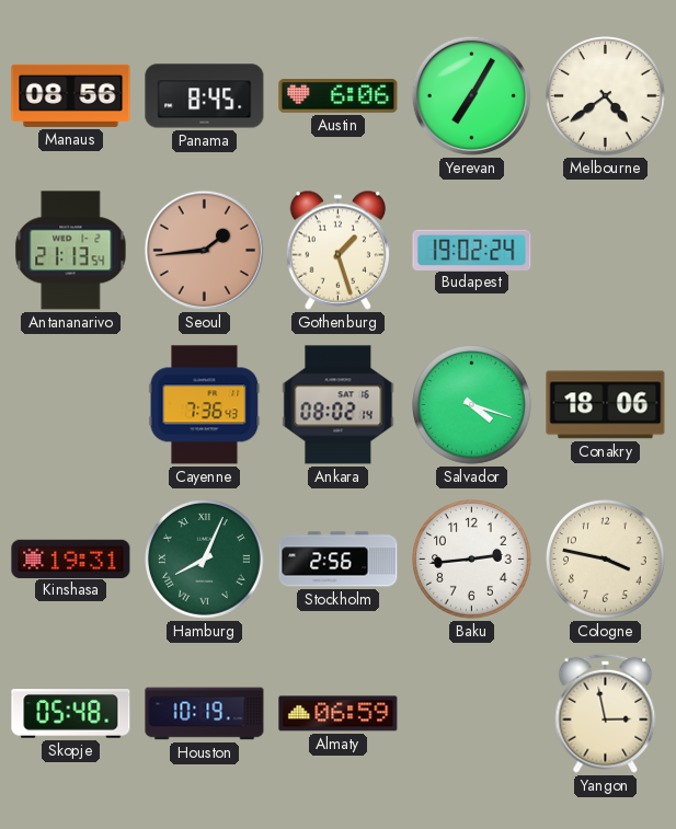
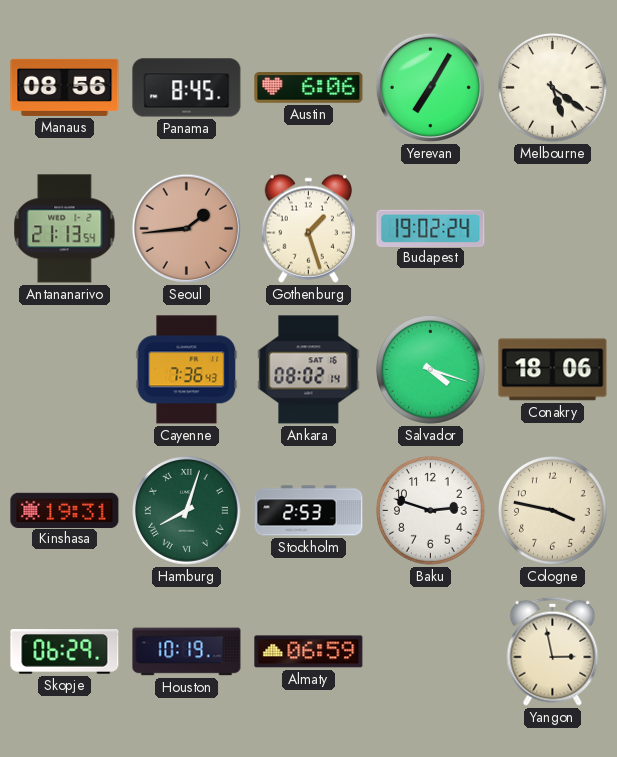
Melbourne: 4:39 -> 5:21 (553, 88)
Hamburg: 8:04 -> 8:03 (187, 511)
Stockholm: 2:56 -> 2:53 (309, 511)
Baku: 2:44 -> 2:48 (431, 511)
Skopje: 05:48 -> 06:29 (65, 652)
